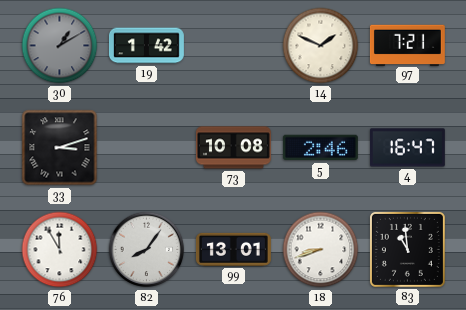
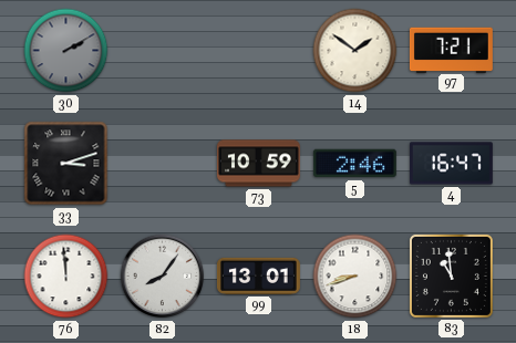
30: 1:10 -> 2:10 (66, 51)
19: 1:42 -> none (146, 46)
14: 1:49 -> 1:51 (355, 51)
73: 10:08 -> 10:59 (258, 164)
76: 11:55 -> 11:59 (66, 277)
